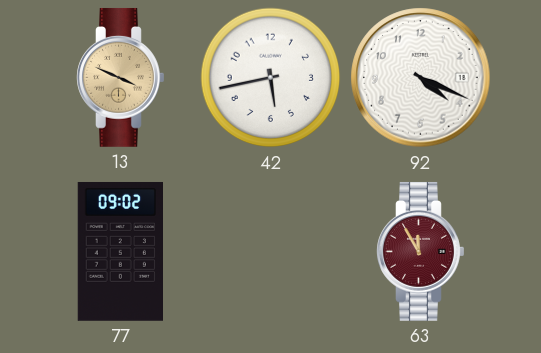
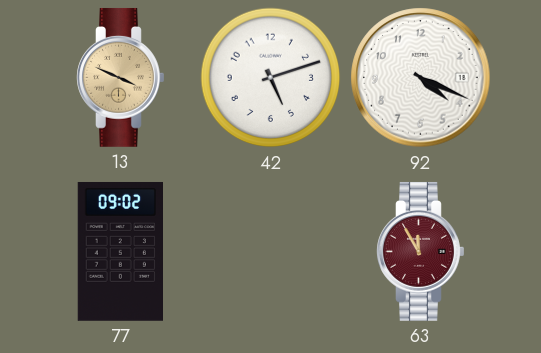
42: 5:43 -> 5:12 (271, 78)
